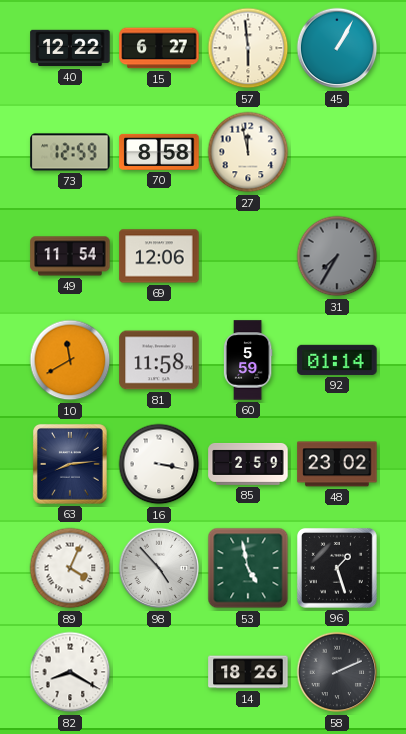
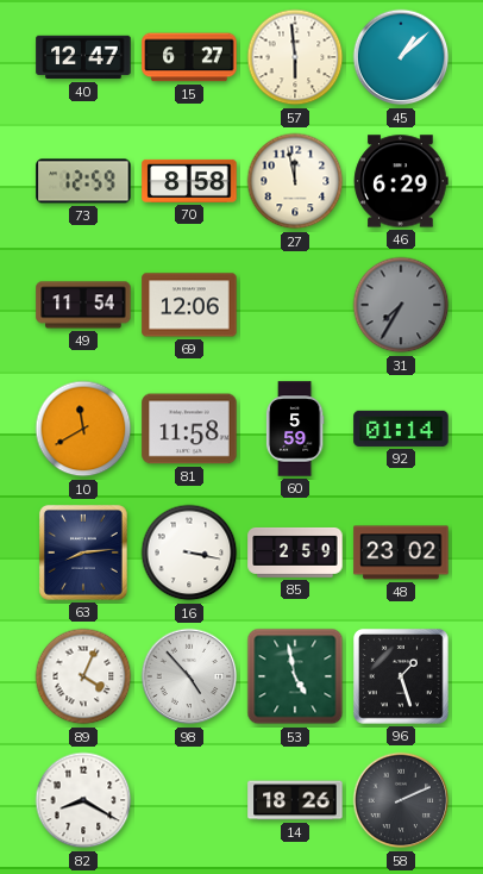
40: 12:22 -> 12:47 (83, 57)
45: 1:05 -> 1:08 (401, 57)
46: none -> 6:29 (401, 181)
